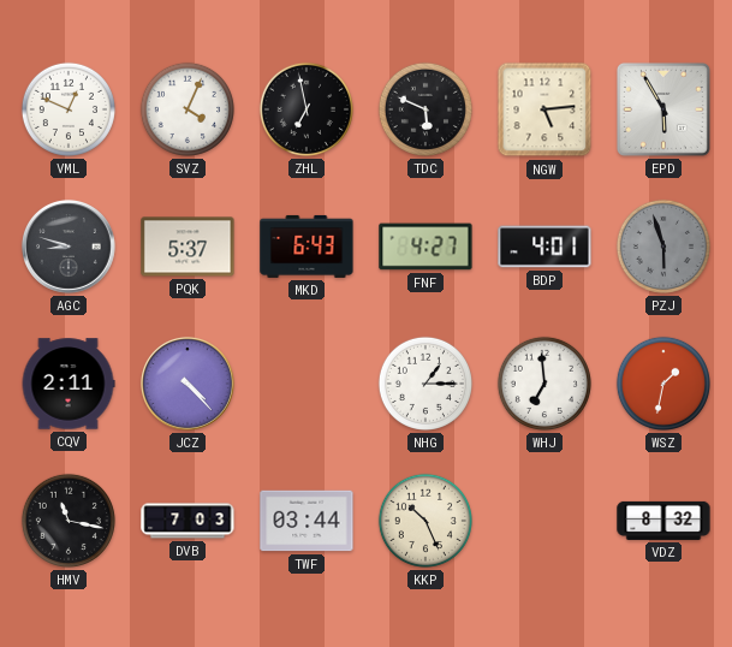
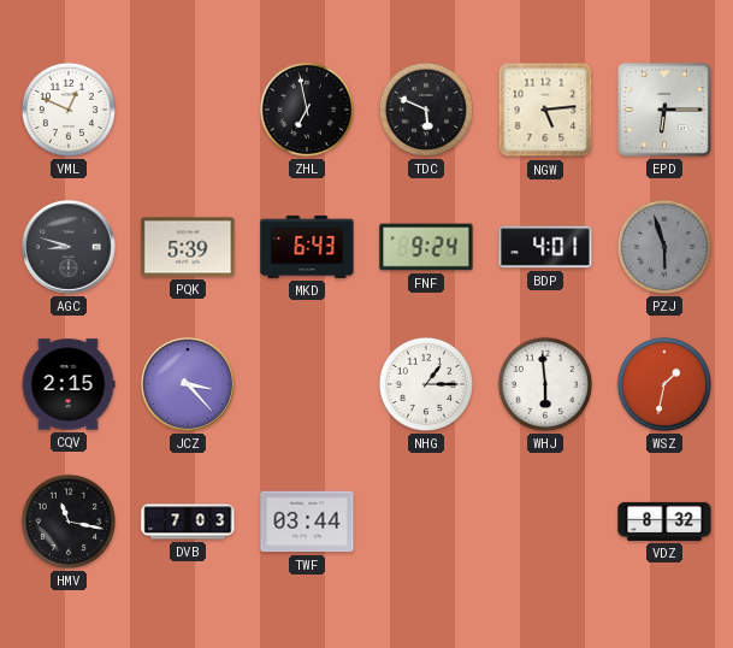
SVZ: 4:04 -> none (188, 109)
EPD: 5:55 -> 6:15 (664, 110)
PQK: 5:37 -> 5:39 (188, 247)
FNF: 4:27 -> 9:24 (426, 247)
CQV: 2:11 -> 2:15 (69, 384)
JCZ: 4:23 -> 3:23 (188, 384)
WHJ: 6:59 -> 5:59 (545, 384)
KKP: 10:26 -> none (425, 521)
